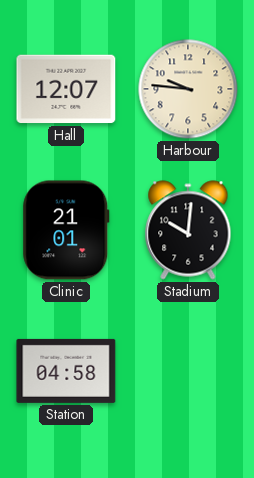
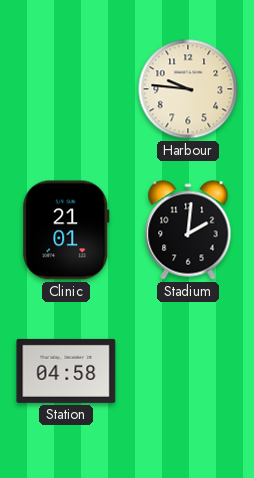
Hall: 12:07 -> none (66, 89)
Stadium: 10:01 -> 2:01 (188, 230)
